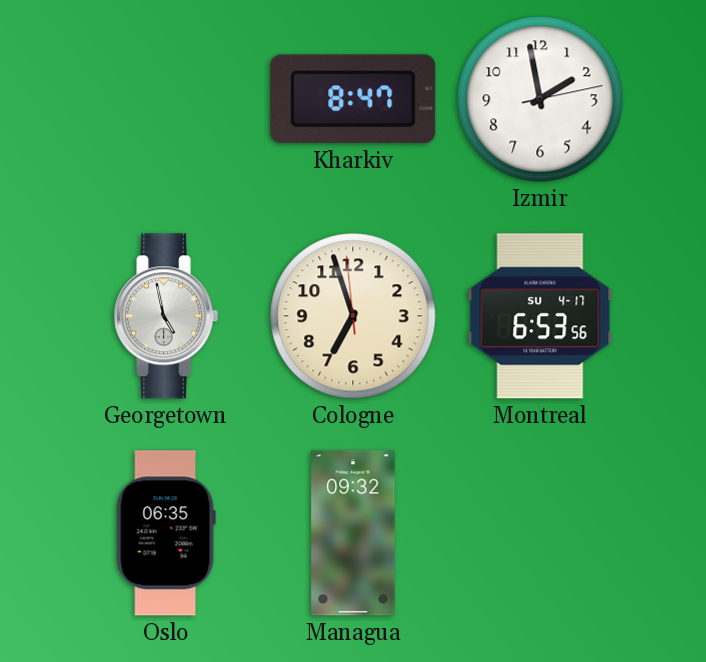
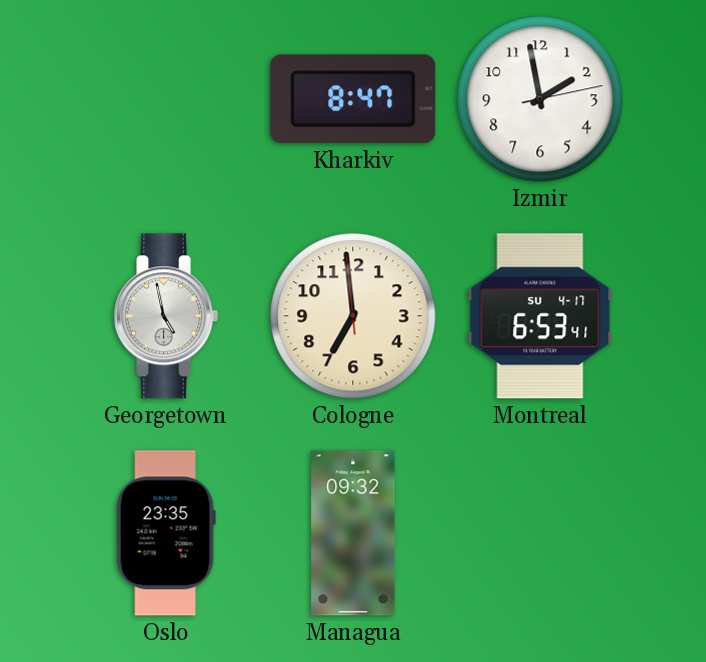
Cologne: 6:56 -> 6:58 (353, 316)
Montreal: 6:53:56 -> 6:53:41 (540, 316)
Oslo: 06:35 -> 23:35 (166, 533)
